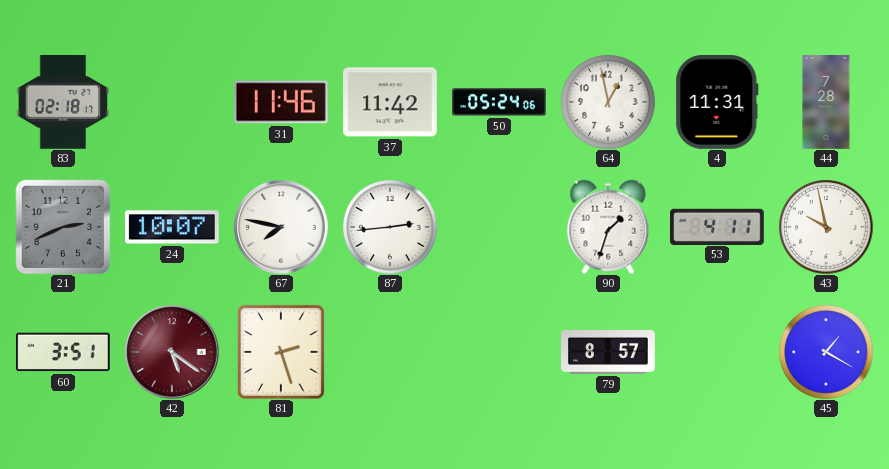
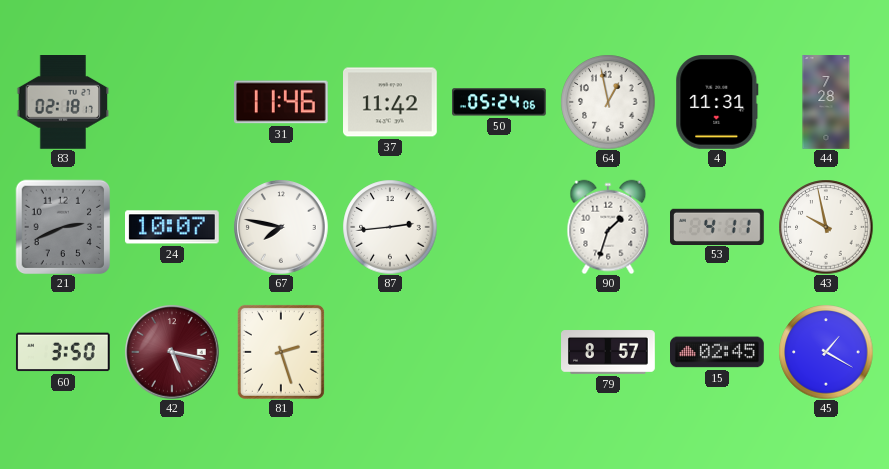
60: 3:51 -> 3:50 (63, 352)
42: 5:21 -> 5:17 (172, 352)
15: none -> 02:45 (718, 352)
